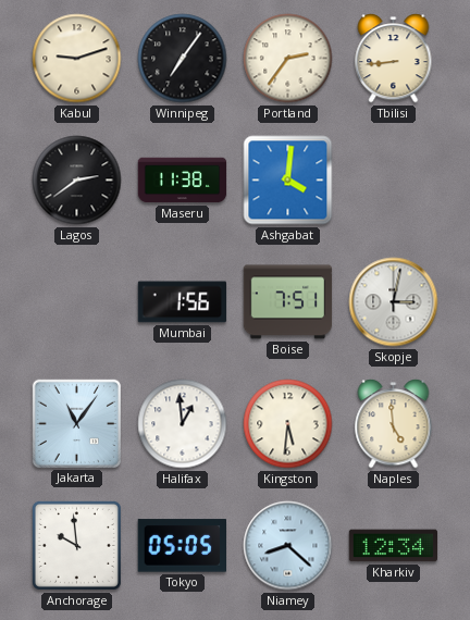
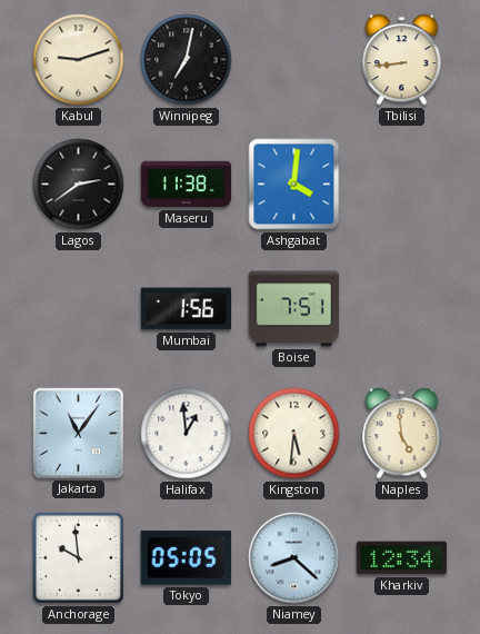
Winnipeg: 7:06 -> 7:02 (187, 60)
Portland: 2:36 -> none (288, 59)
Skopje: 3:02 -> none (394, 302)
